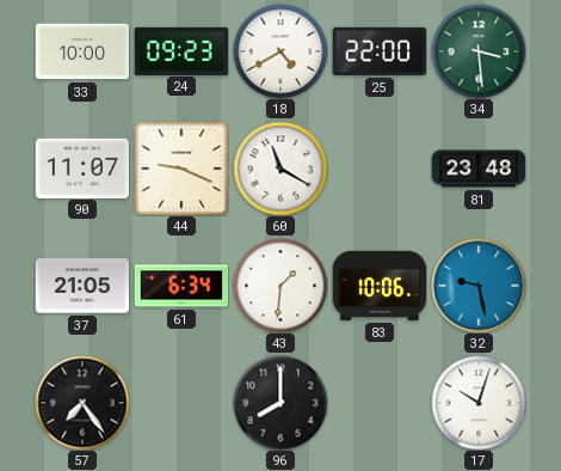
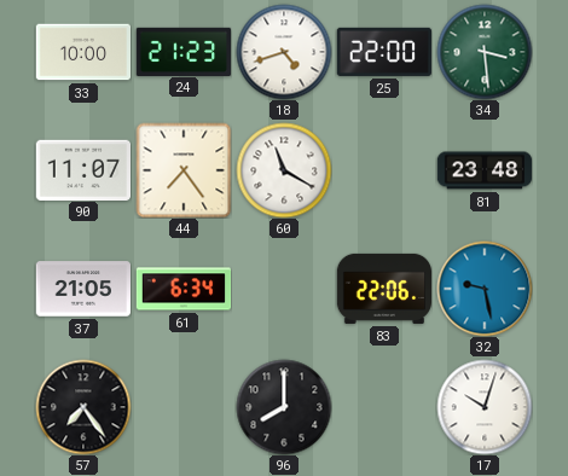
24: 09:23 -> 21:23 (182, 51)
18: 4:40 -> 4:42 (284, 52)
44: 9:19 -> 7:24 (184, 170)
43: 1:31 -> none (280, 286)
83: 10:06 -> 22:06 (384, 289)
